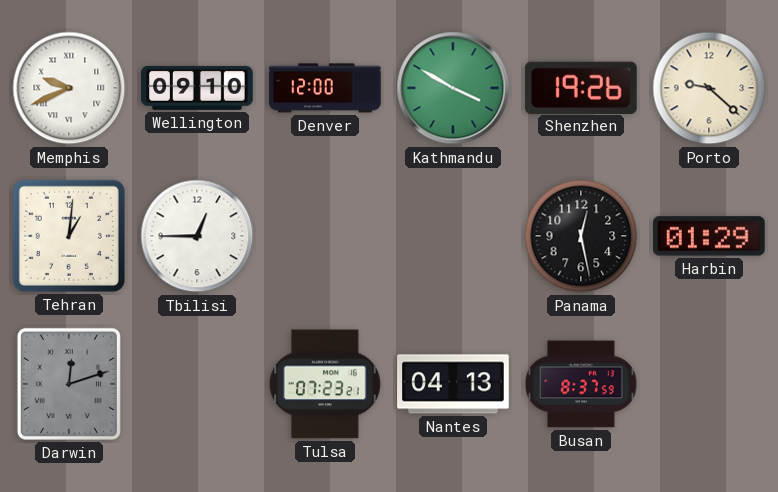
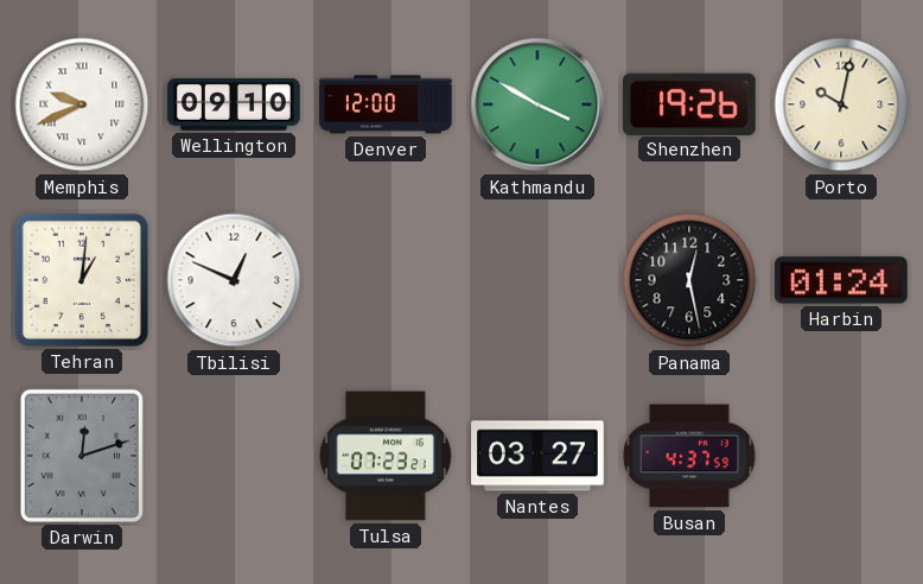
Porto: 9:22 -> 10:02 (841, 104)
Tbilisi: 12:45 -> 12:49 (234, 280)
Harbin: 01:29 -> 01:24 (842, 280)
Nantes: 04:13 -> 03:27 (537, 456)
Busan: 8:37 -> 4:37 (689, 456)
